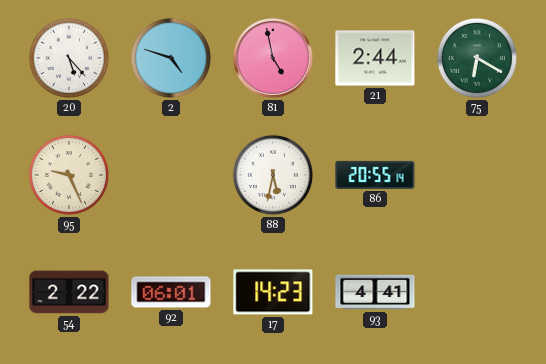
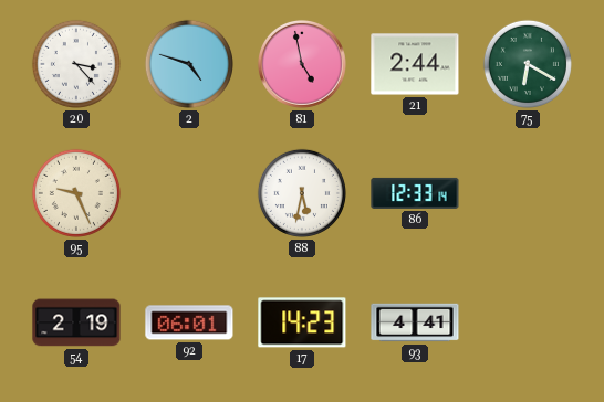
20: 5:23 -> 3:23 (76, 64)
86: 20:55 -> 12:33 (415, 193)
54: 2:22 -> 2:19 (76, 322)
